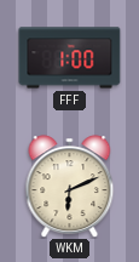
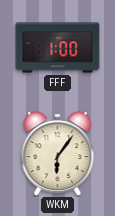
WKM: 6:11 -> 6:06 (58, 154)
